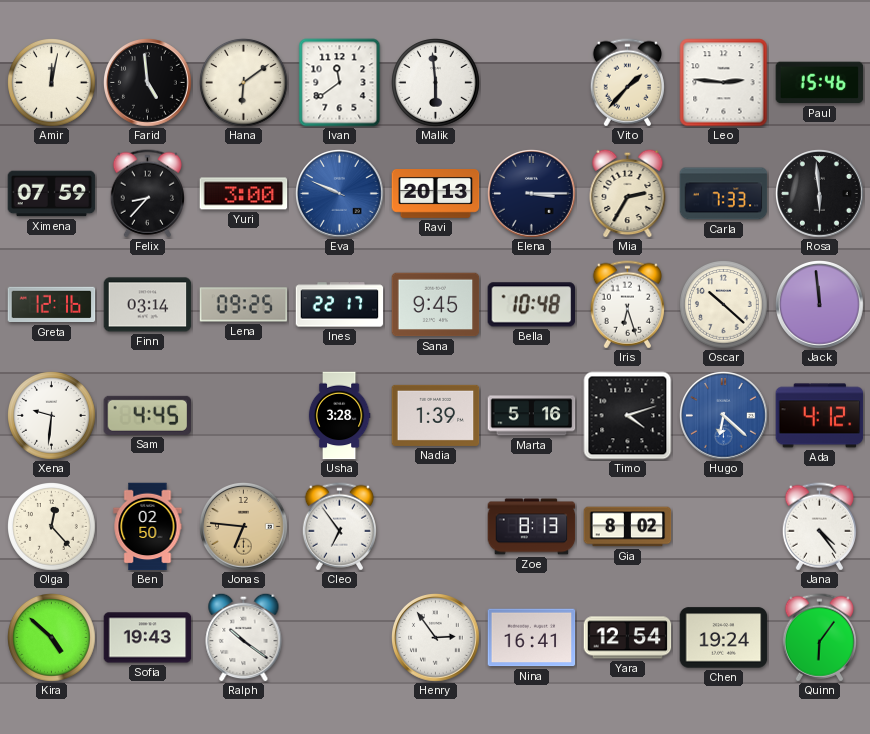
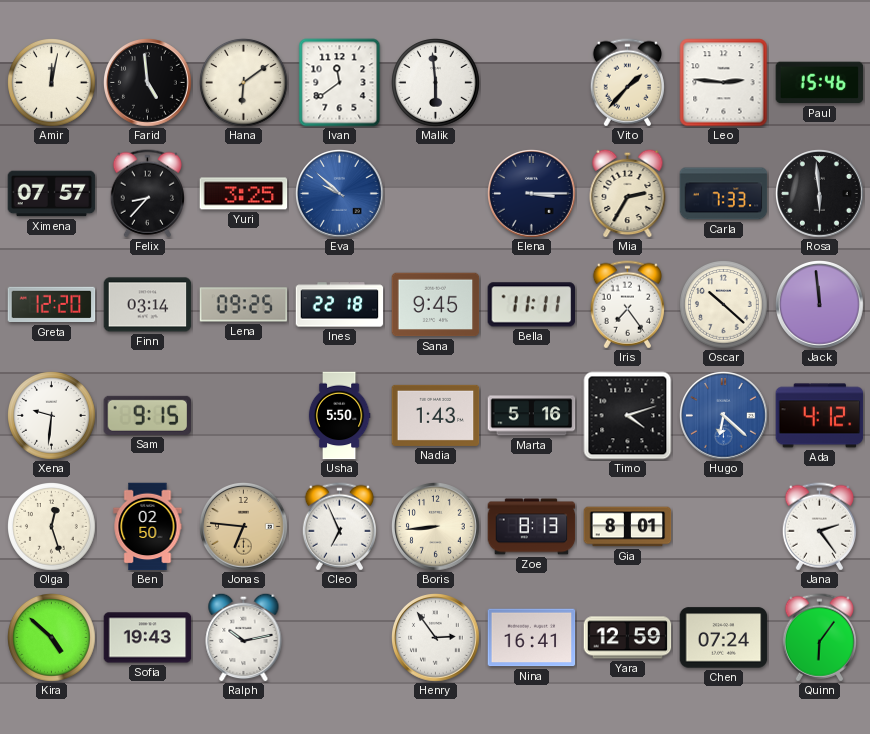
Ximena: 07:59 -> 07:57 (52, 194)
Yuri: 3:00 -> 3:25 (244, 194)
Eva: 9:49 -> 9:52 (340, 194)
Ravi: 20:13 -> none (436, 194)
Greta: 12:16 -> 12:20 (52, 305)
Ines: 22:17 -> 22:18 (340, 305)
Bella: 10:48 -> 11:11 (532, 305)
Iris: 6:27 -> 7:24 (627, 305)
Sam: 4:45 -> 9:15 (148, 415)
Usha: 3:28 -> 5:50 (339, 416)
Nadia: 1:39 -> 1:43 (436, 415)
Olga: 12:23 -> 12:27 (52, 527)
Cleo: 6:54 -> 6:56 (339, 527)
Boris: none -> 8:44 (436, 527)
Gia: 8:02 -> 8:01 (628, 527)
Jana: 4:24 -> 2:24 (819, 527)
Ralph: 10:21 -> 10:13 (244, 637)
Yara: 12:54 -> 12:59 (628, 638)
Chen: 19:24 -> 07:24 (724, 638)
